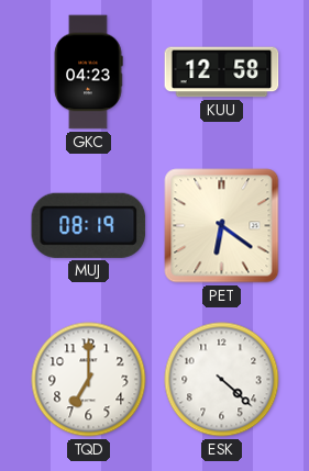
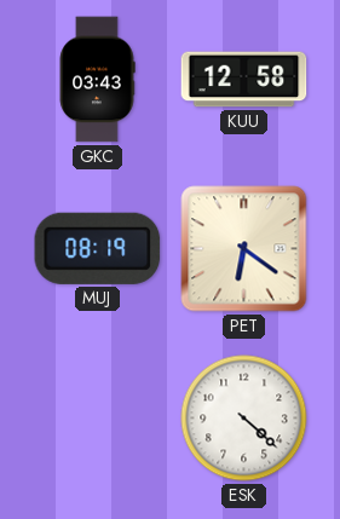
GKC: 04:23 -> 03:43 (97, 80)
TQD: 7:00 -> none (89, 380)
